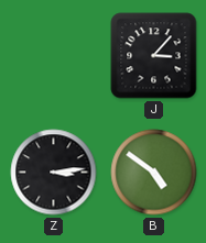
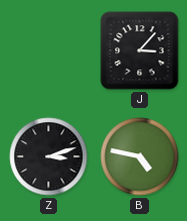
Z: 3:14 -> 3:12 (49, 157)
B: 4:51 -> 4:47 (140, 157)
